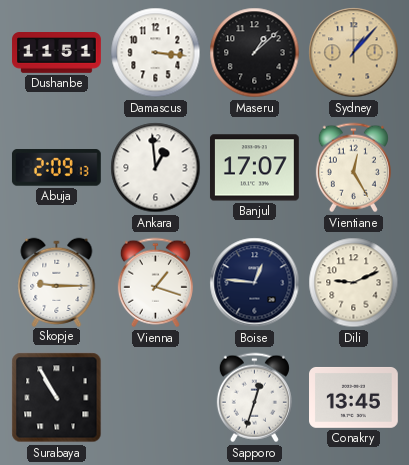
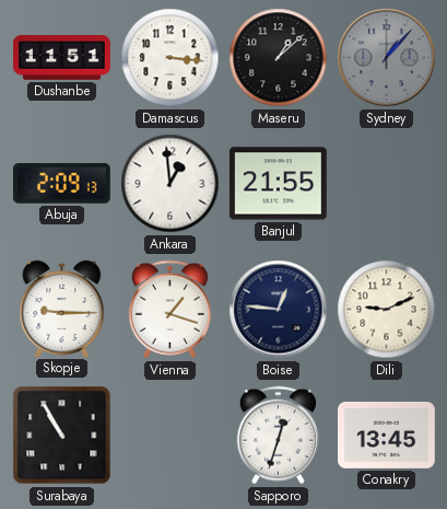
Sydney dial: champagne -> grey (387, 58)
Banjul: 17:07 -> 21:55 (279, 184)
Vientiane: 12:25 -> none (353, 168)
